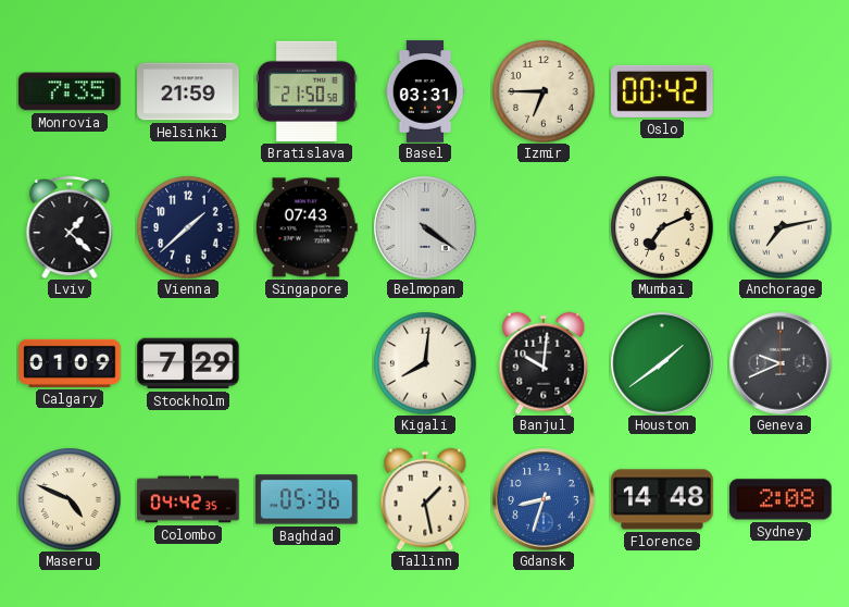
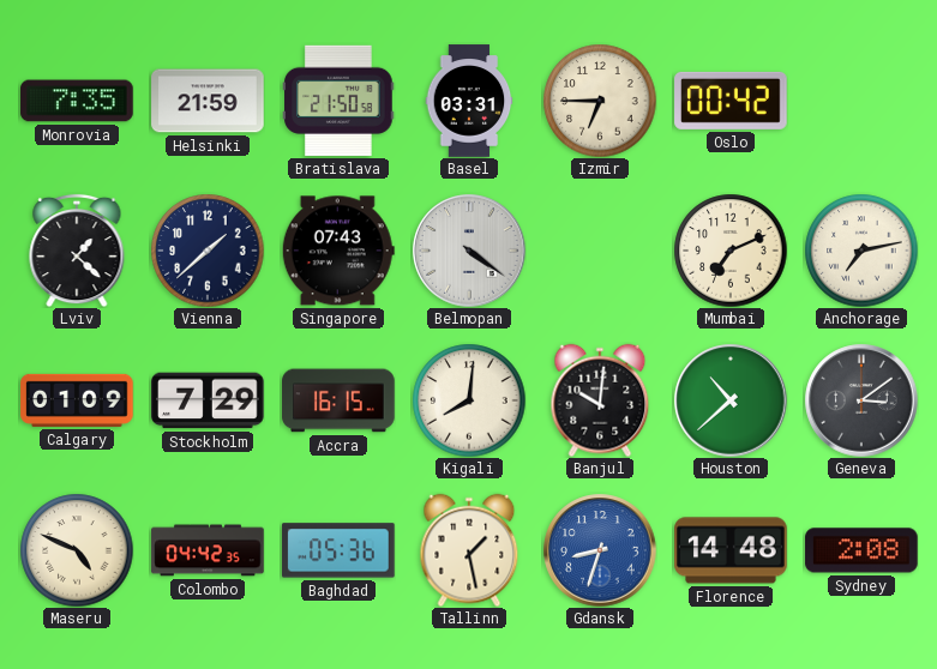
Accra: none -> 16:15 (338, 400)
Houston: 1:39 -> 10:38 (731, 400)
Geneva: 9:41 -> 3:09 (861, 400)
